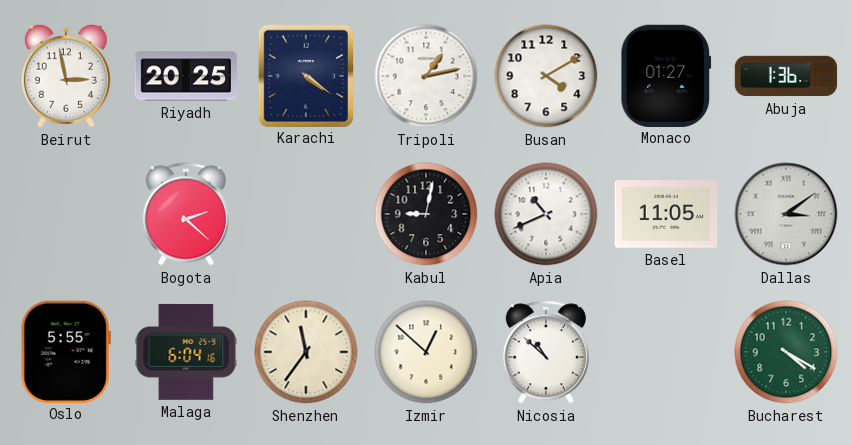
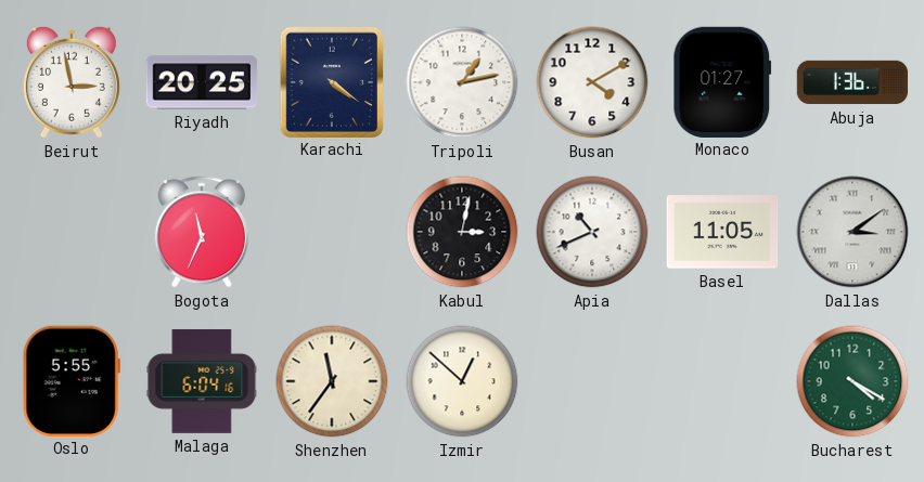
Bogota: 2:22 -> 11:34 (202, 232)
Kabul: 9:02 -> 3:02 (462, 232)
Nicosia: 10:52 -> none (546, 352)
